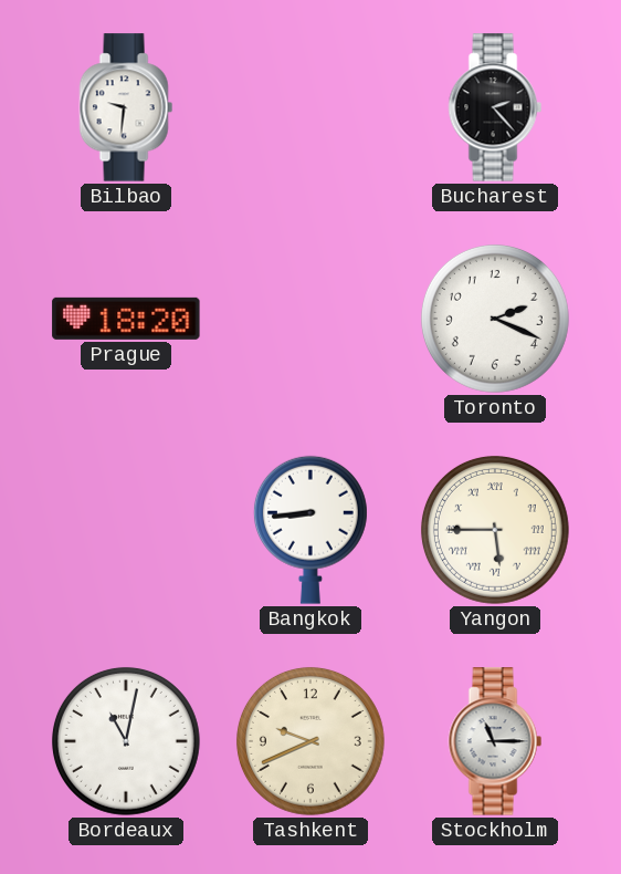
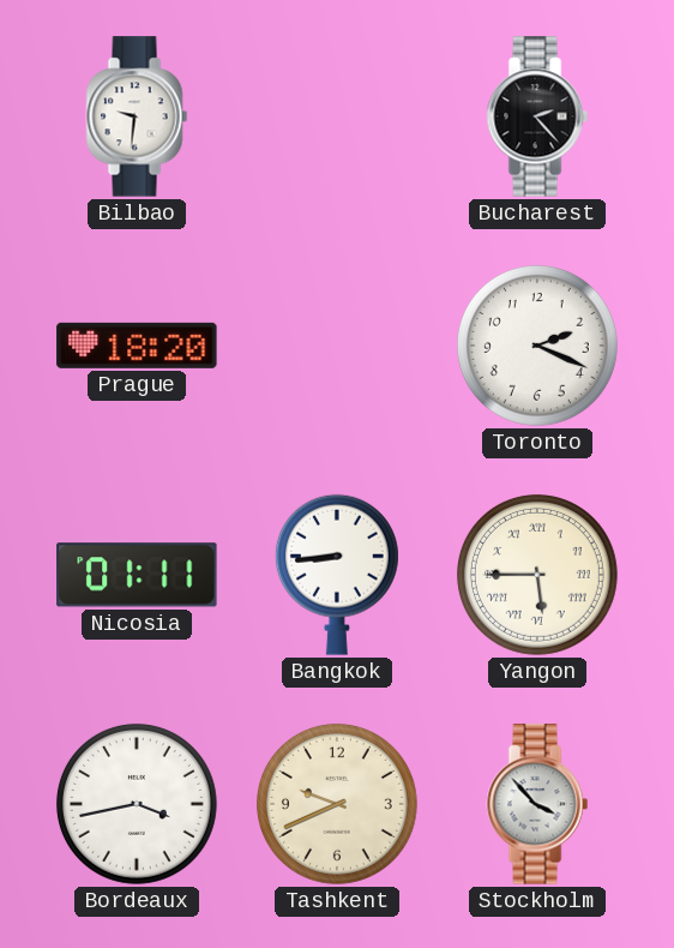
Nicosia: none -> 01:11 (137, 575)
Bordeaux: 11:02 -> 3:43 (137, 804)
Stockholm: 11:15 -> 3:53 (537, 804)
